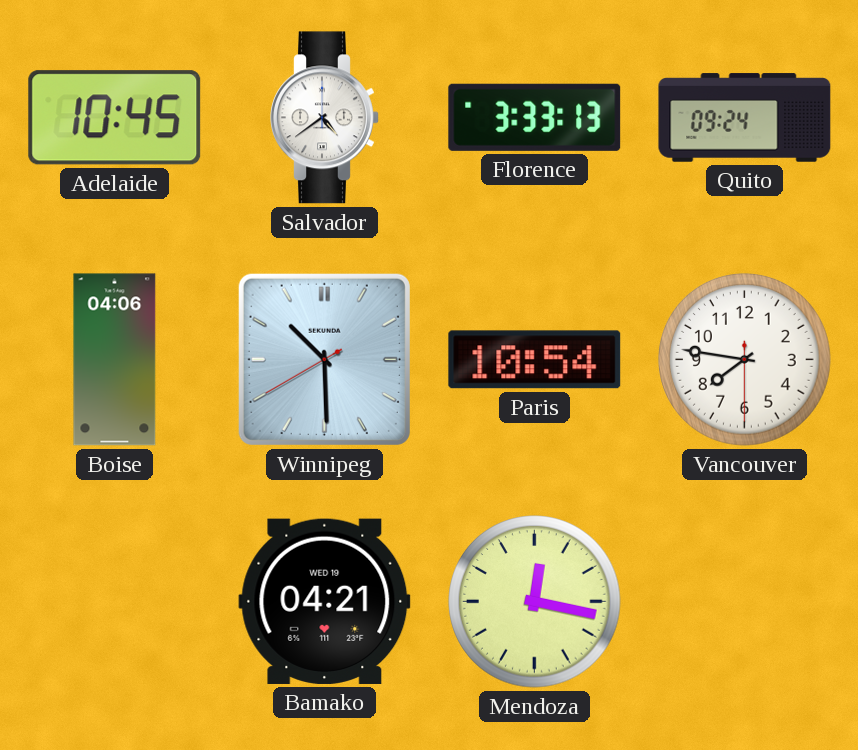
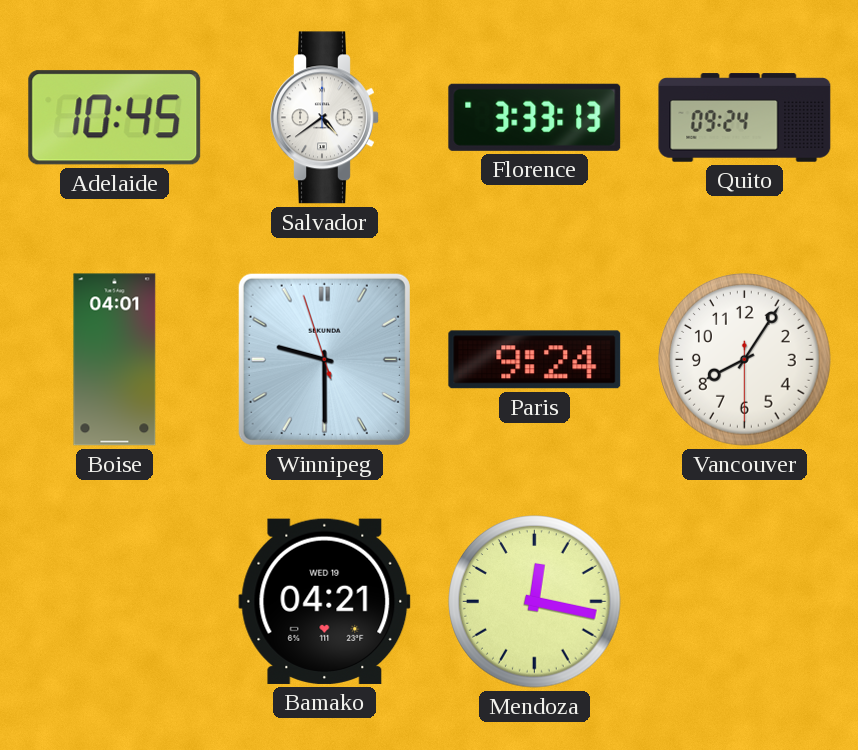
Boise: 04:06 -> 04:01 (115, 360)
Winnipeg: 10:29 -> 9:29 (324, 359)
Paris: 10:54 -> 9:24 (535, 360)
Vancouver: 7:46 -> 8:05 (745, 360)
